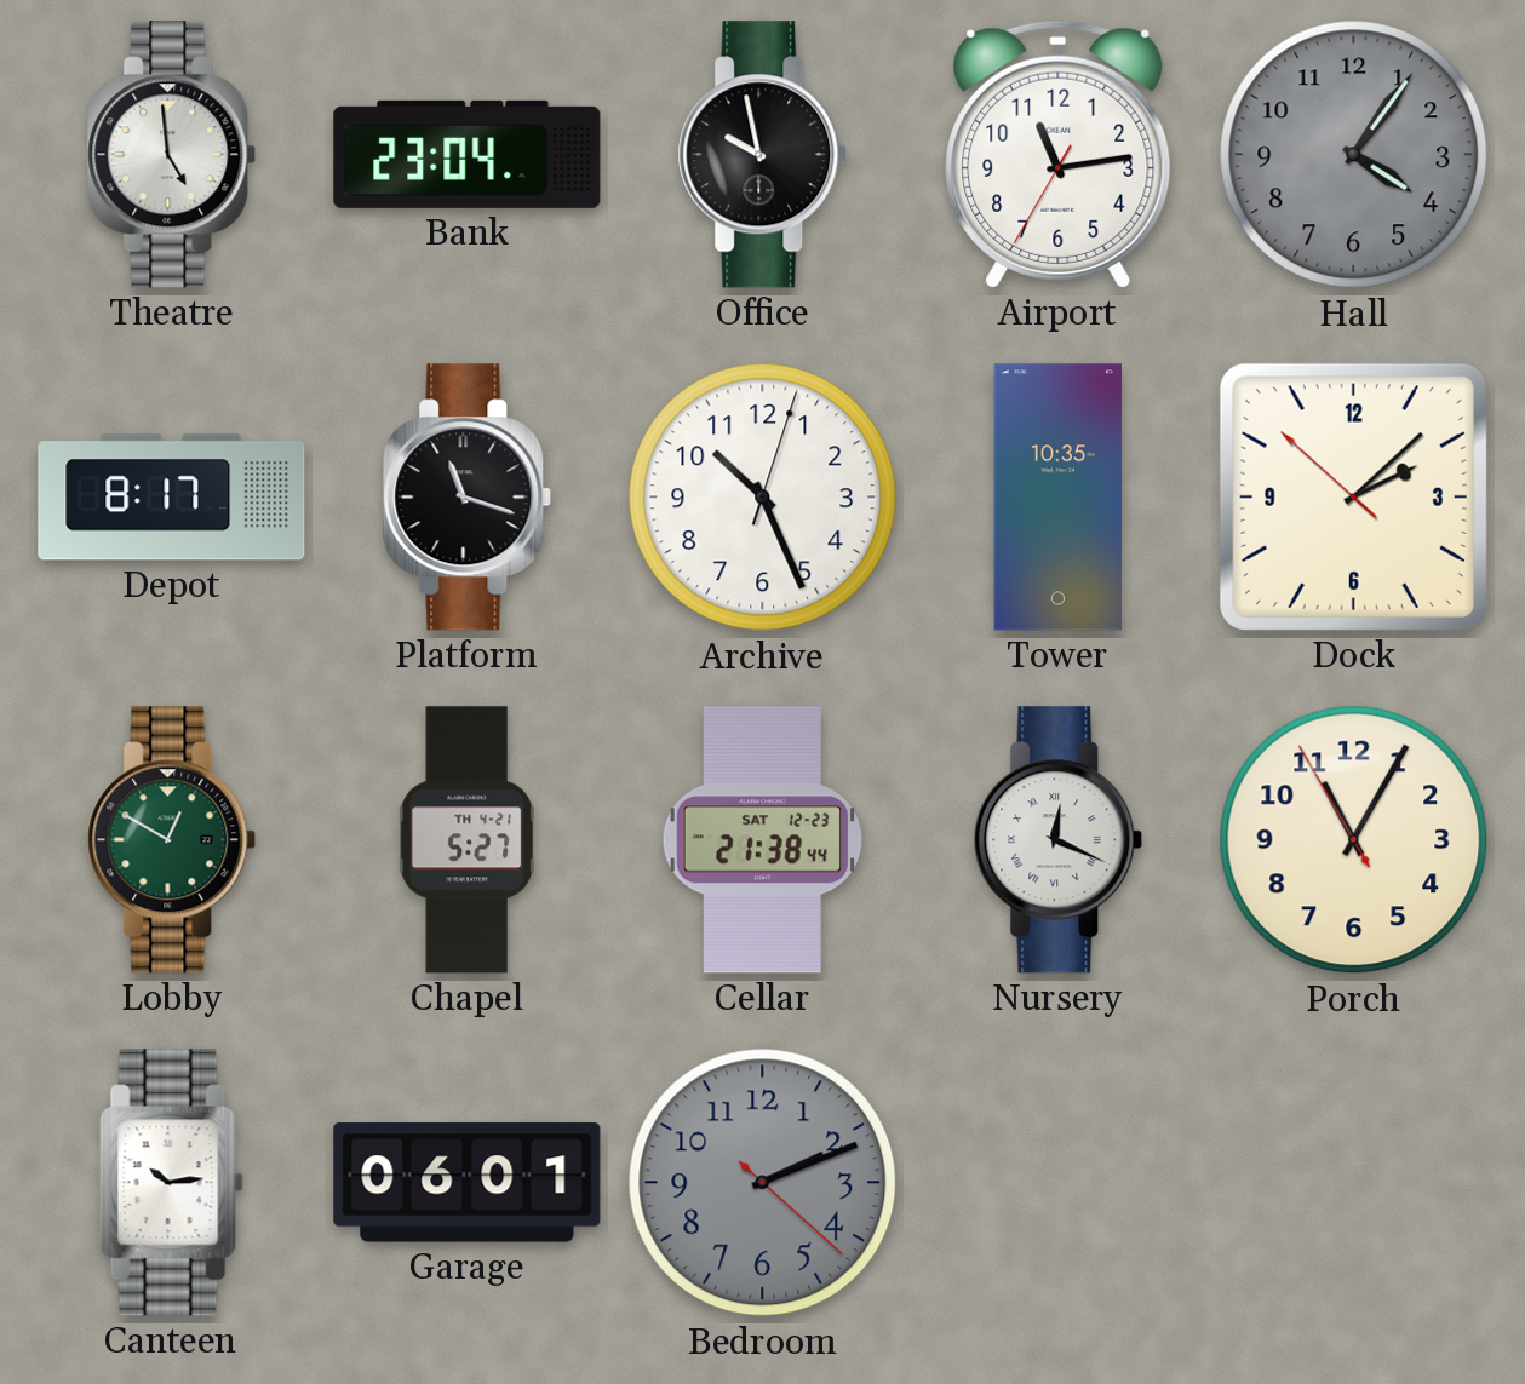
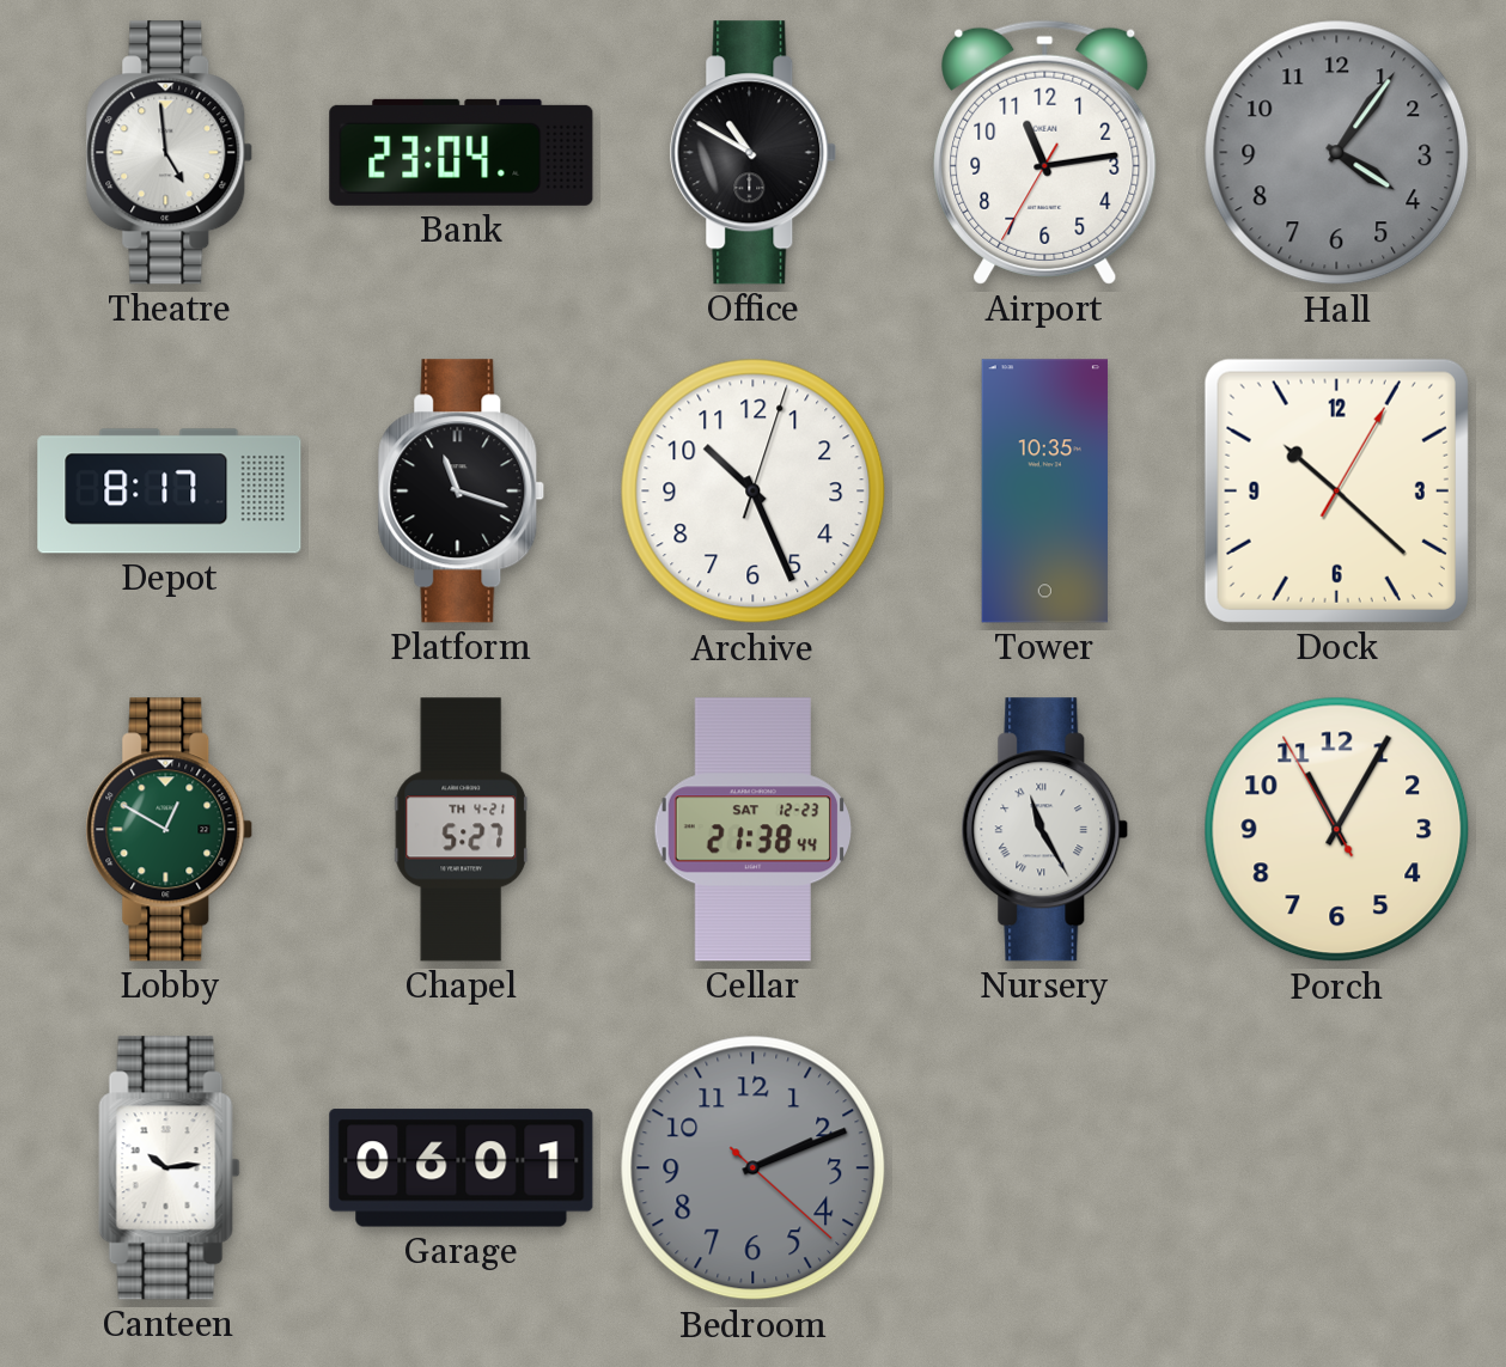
Office: 9:58 -> 10:50 (754, 153)
Dock: 2:07 -> 10:22 (1336, 490)
Nursery: 12:19 -> 11:25 (1045, 830)
